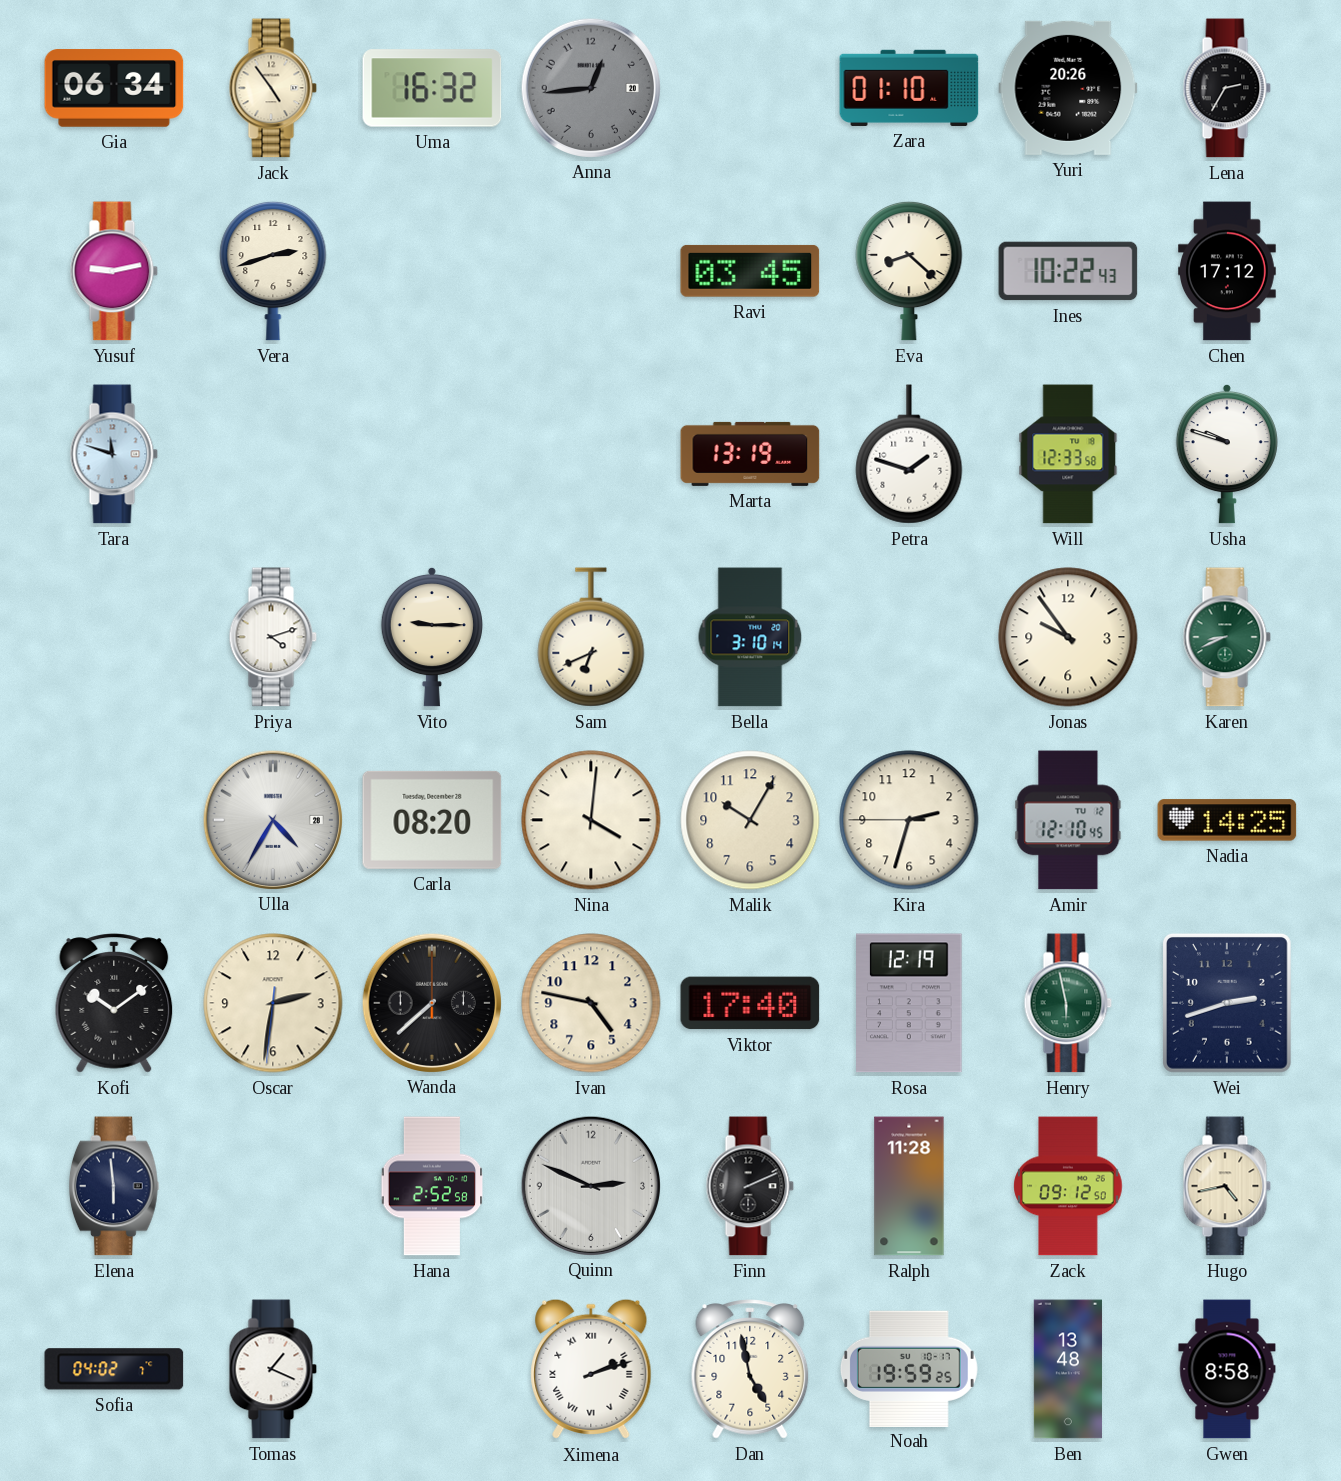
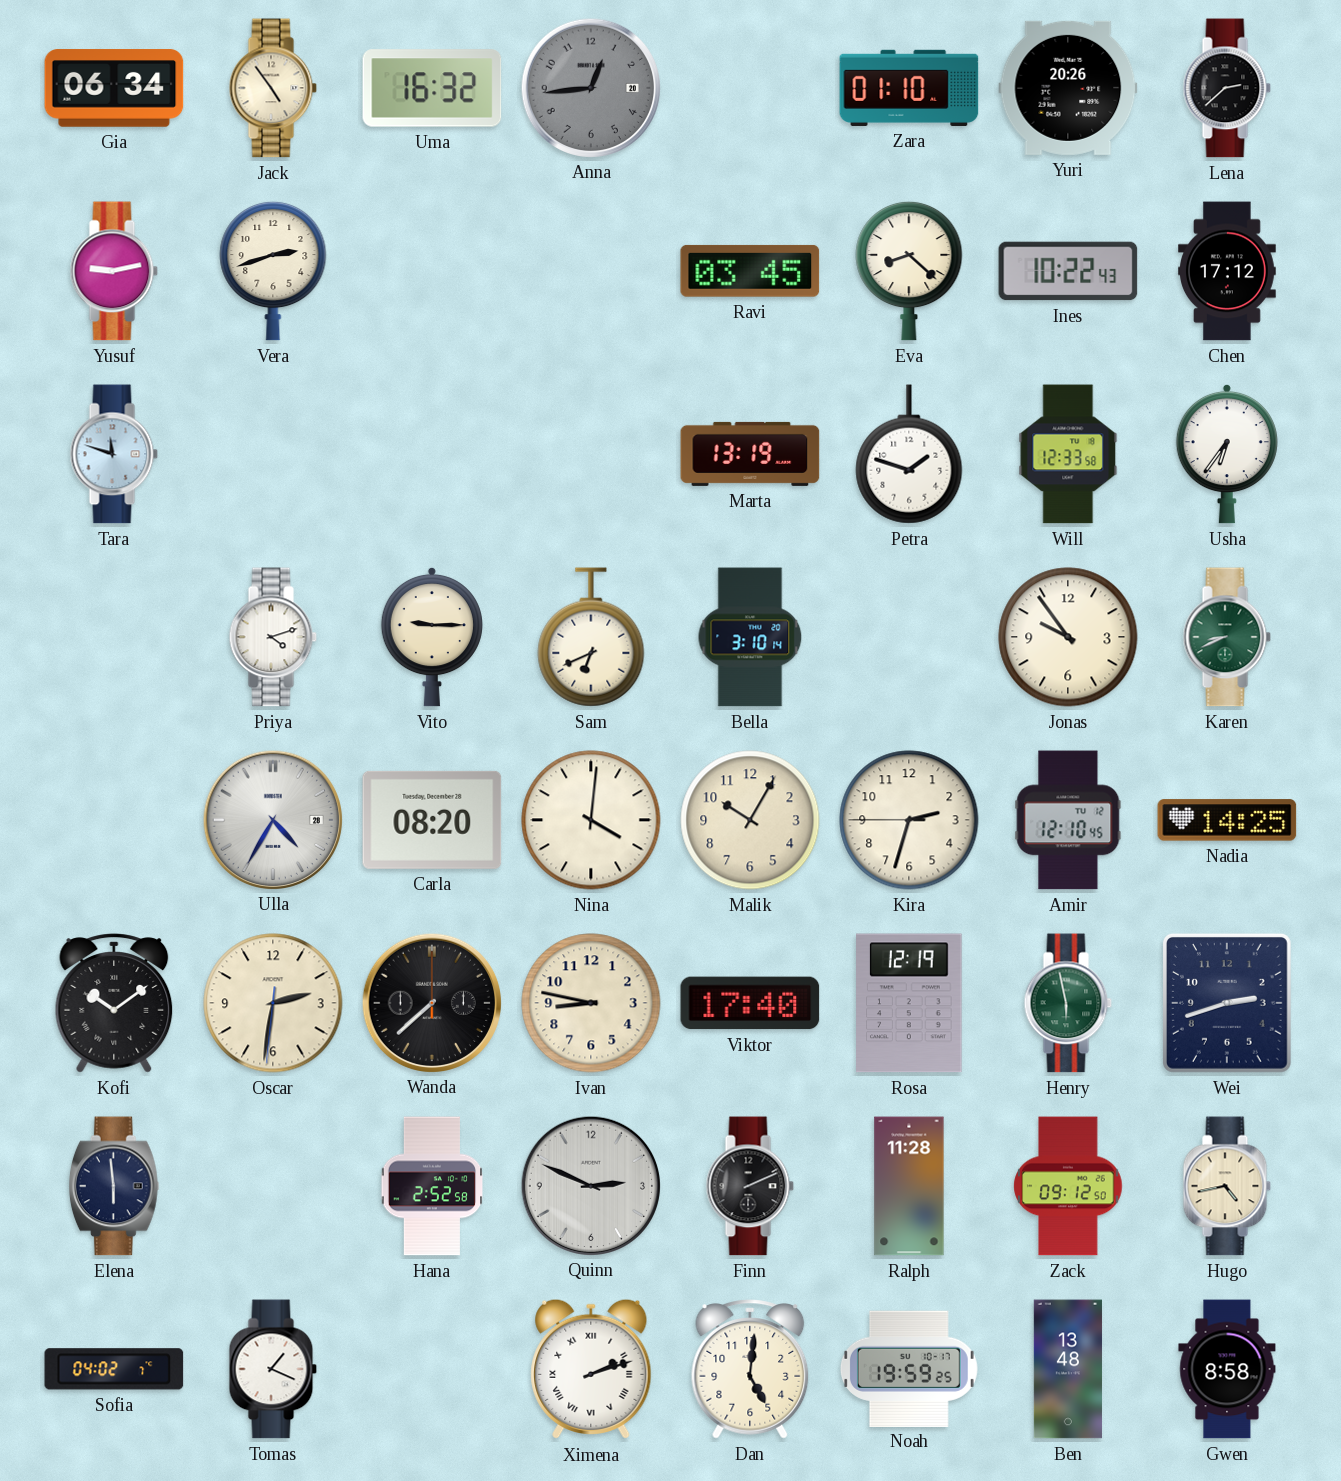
Lena: 2:35 -> 2:38 (1227, 88)
Usha: 9:48 -> 6:36 (1227, 454)
Ivan: 4:47 -> 8:47 (591, 1003)
Dan: 4:58 -> 5:01 (750, 1369)
